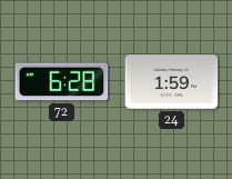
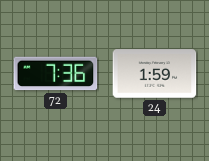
72: 6:28 -> 7:36 (56, 74)
